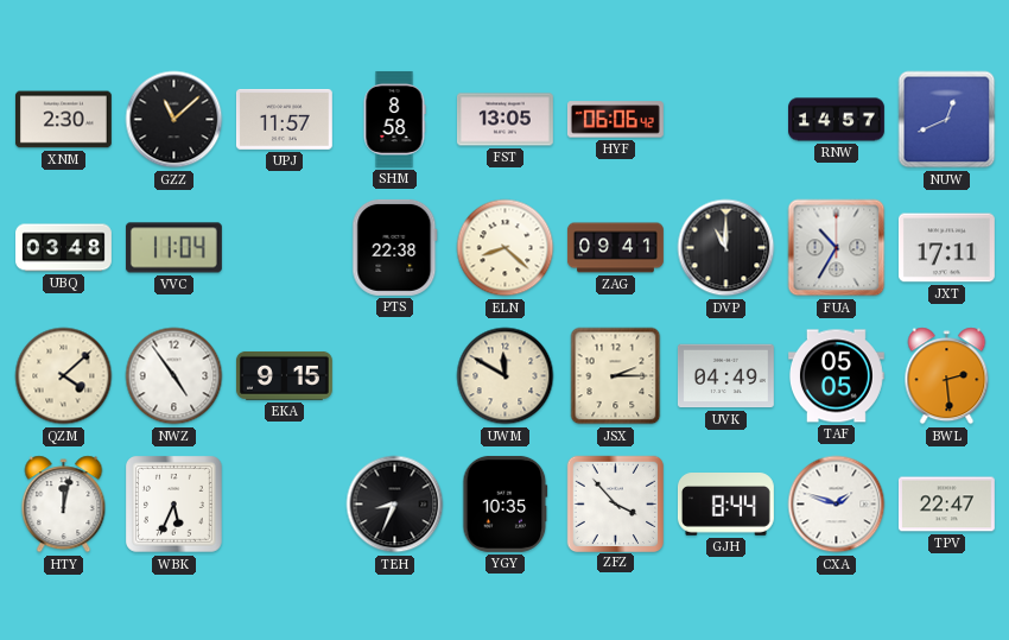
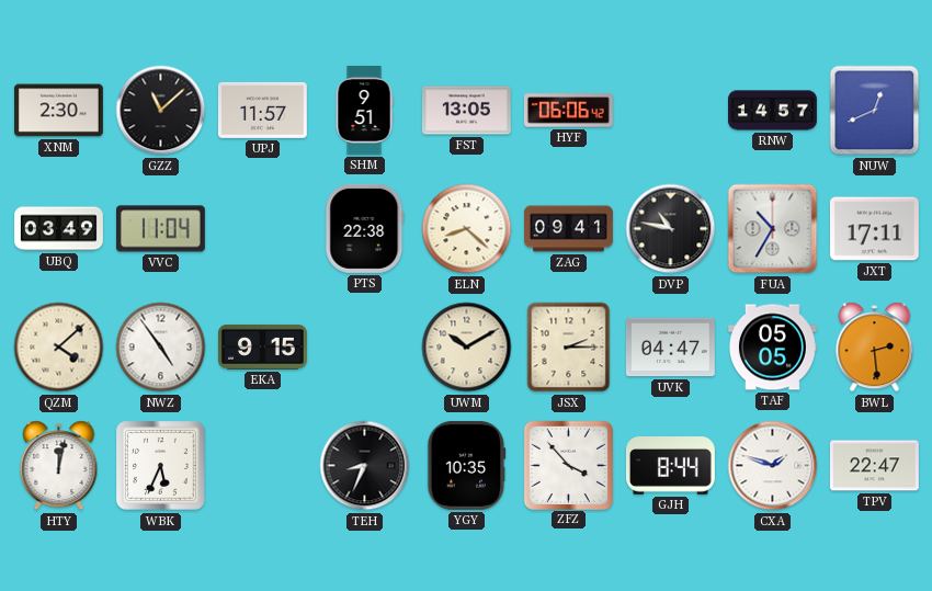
SHM: 8:58 -> 9:51 (364, 110)
UBQ: 03:48 -> 03:49 (59, 229)
DVP: 11:00 -> 10:47 (671, 229)
UWM: 11:50 -> 10:10 (467, 348)
UVK: 04:49 -> 04:47 (670, 348)
